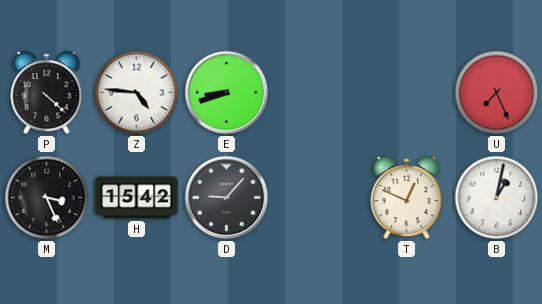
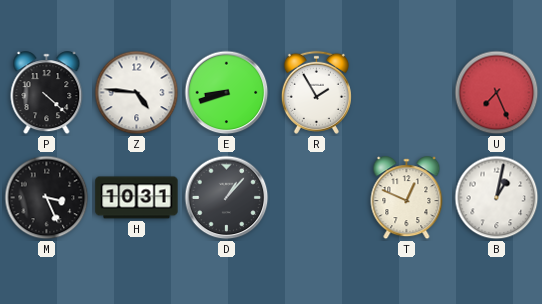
R: none -> 1:55 (316, 92)
H: 15:42 -> 10:31 (137, 198)
D: 9:07 -> 1:07 (227, 198)
